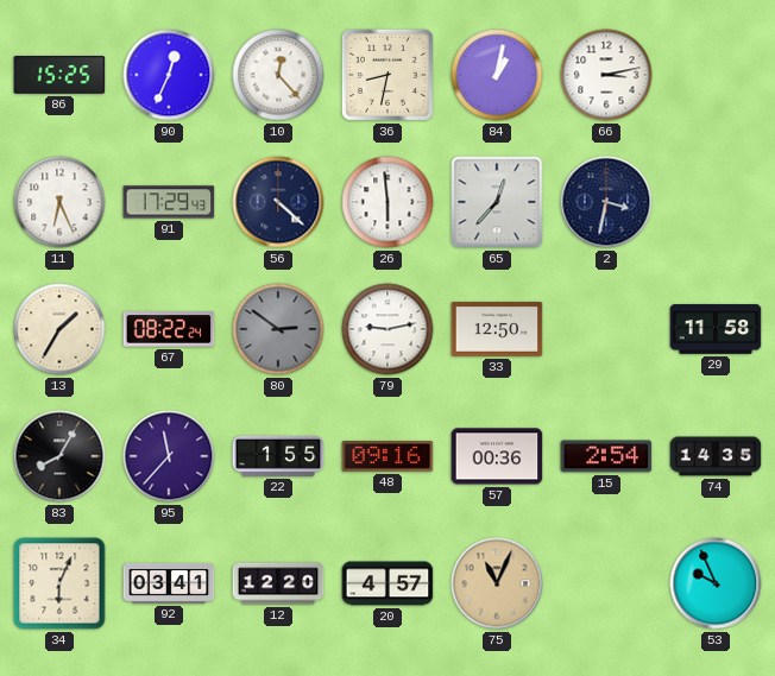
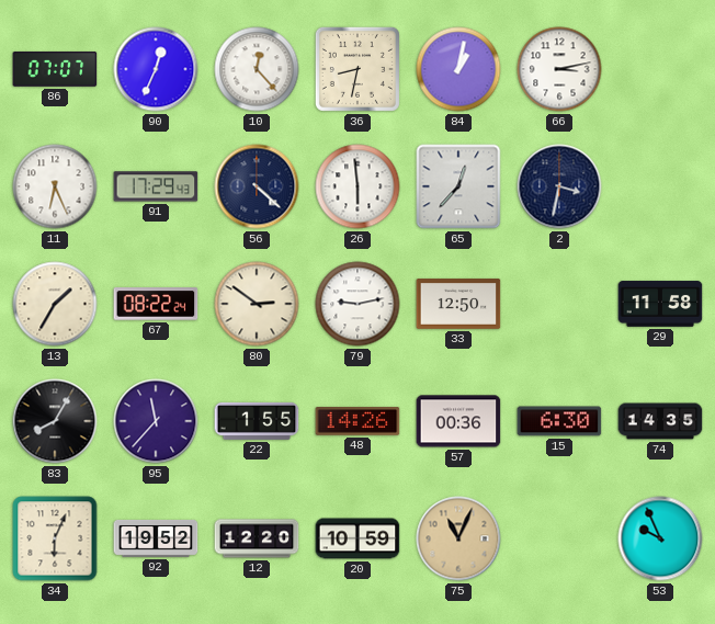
86: 15:25 -> 07:07 (55, 69)
80 dial: grey -> cream (257, 304)
48: 09:16 -> 14:26 (357, 422)
15: 2:54 -> 6:30 (559, 421)
92: 03:41 -> 19:52 (156, 538)
20: 4:57 -> 10:59 (357, 538)
